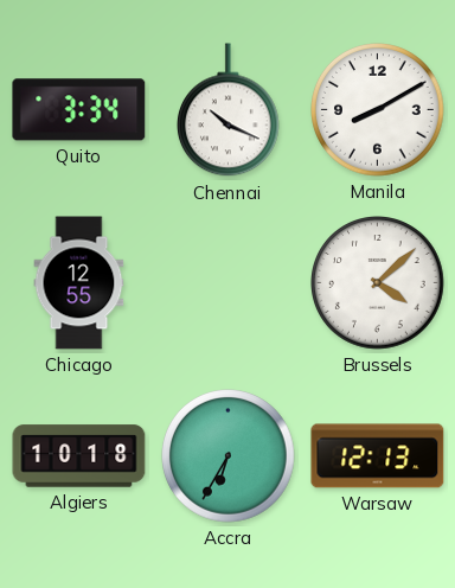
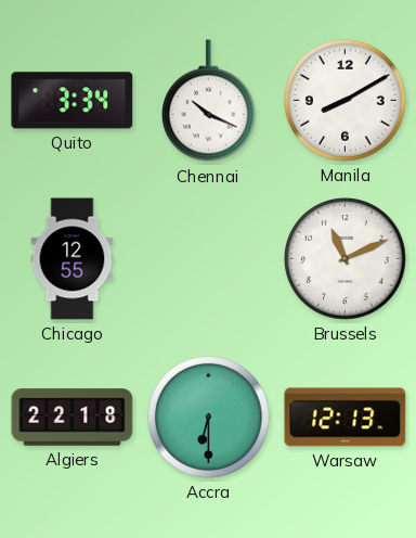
Brussels: 4:08 -> 11:11 (346, 259)
Algiers: 10:18 -> 22:18 (73, 418)
Accra: 6:35 -> 6:30 (209, 418)
